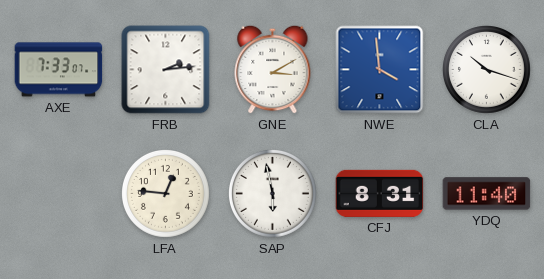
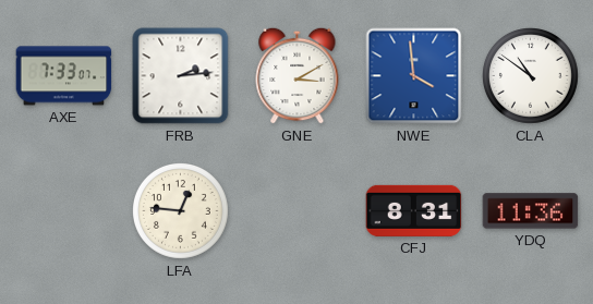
CLA: 10:18 -> 10:51 (531, 76)
SAP: 5:58 -> none (273, 194)
YDQ: 11:40 -> 11:36 (531, 211)
